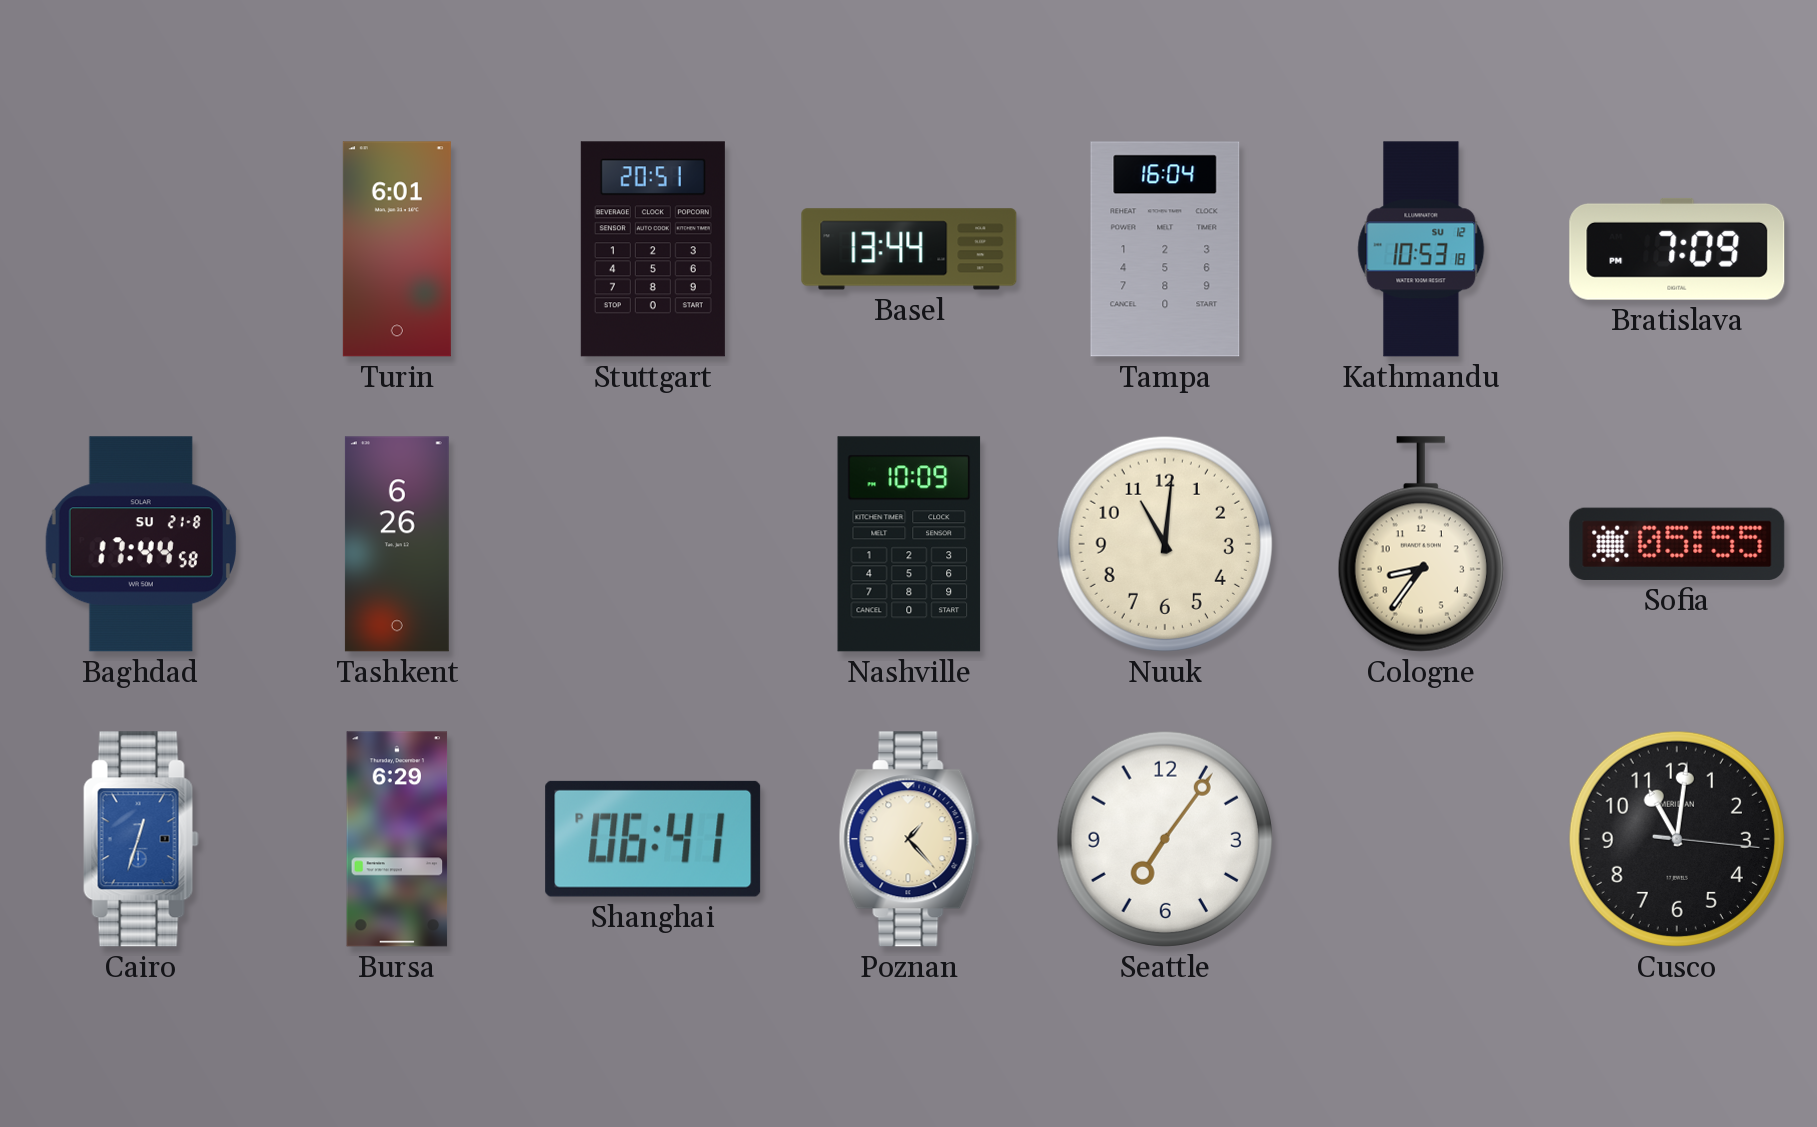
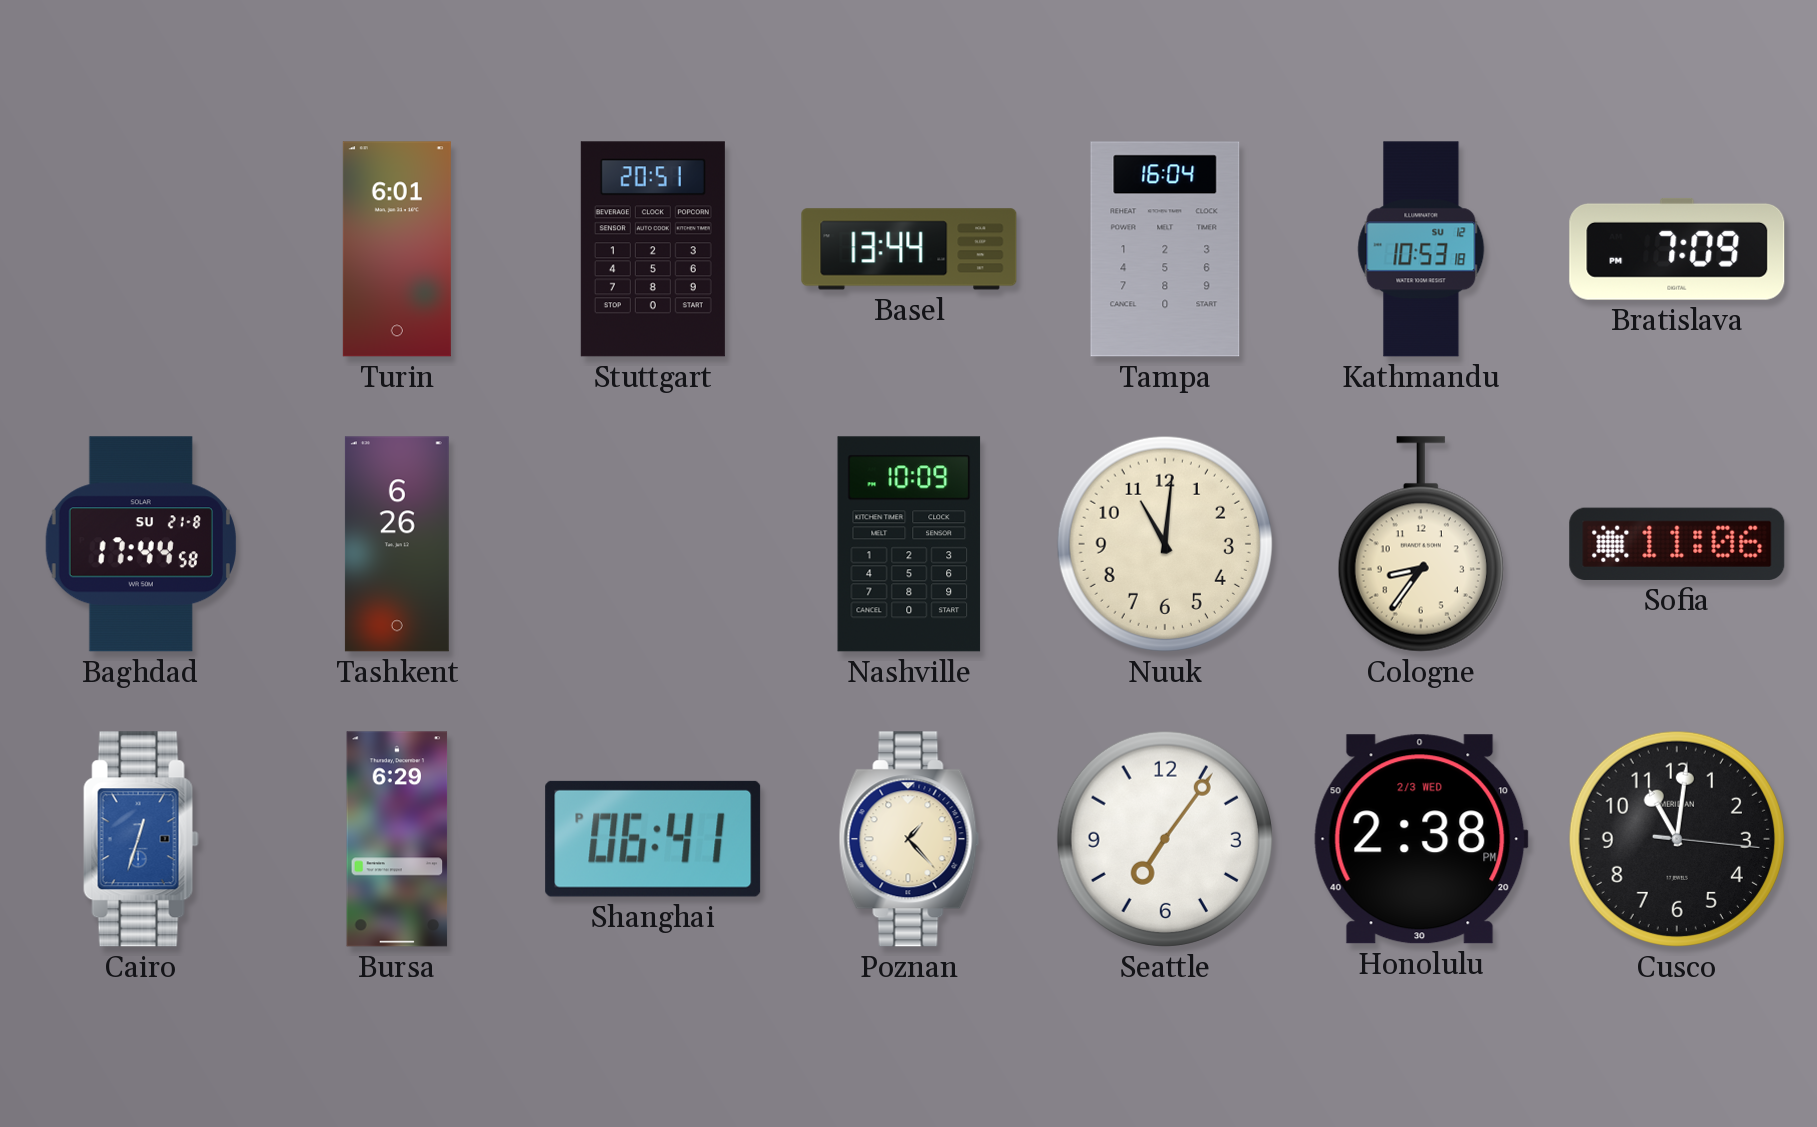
Sofia: 05:55 -> 11:06 (1677, 544)
Honolulu: none -> 2:38 (1421, 839)
